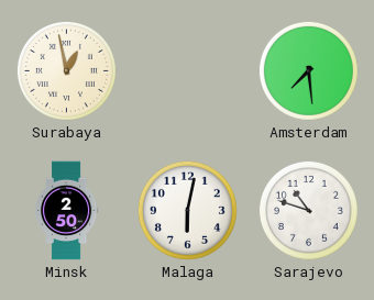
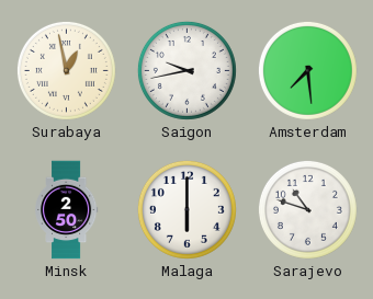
Saigon: none -> 9:43 (187, 70)
Malaga: 6:02 -> 6:00 (187, 209)
